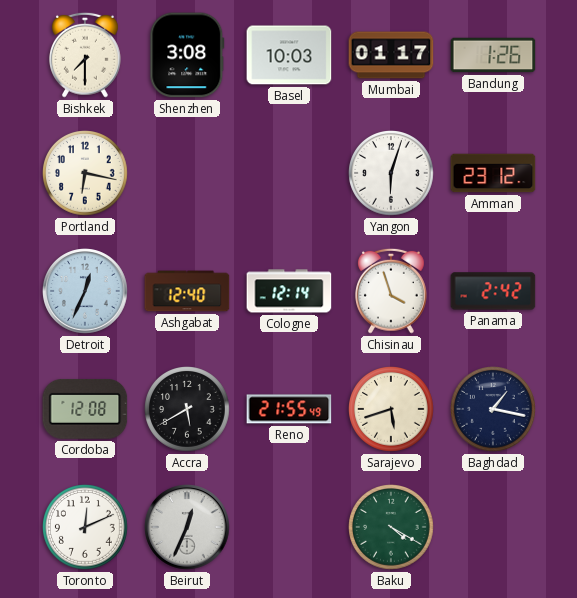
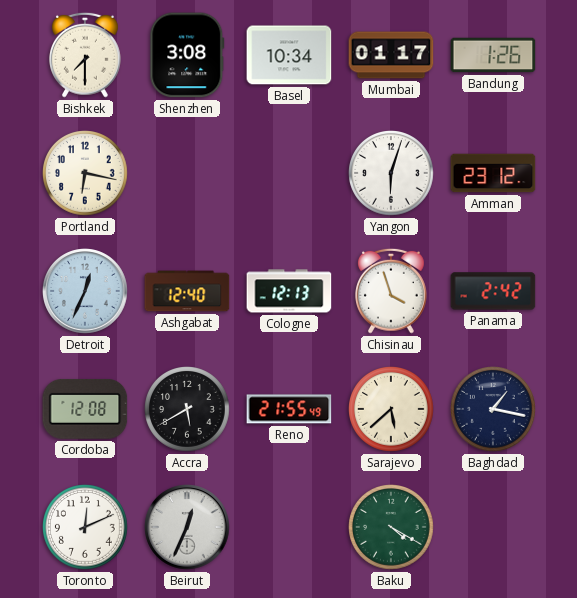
Basel: 10:03 -> 10:34 (289, 55)
Cologne: 12:14 -> 12:13 (289, 291)
Sarajevo: 5:42 -> 5:38 (392, 410)
